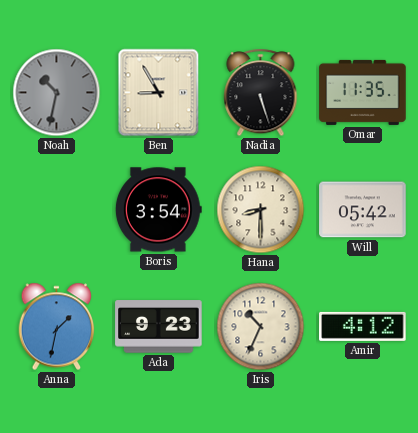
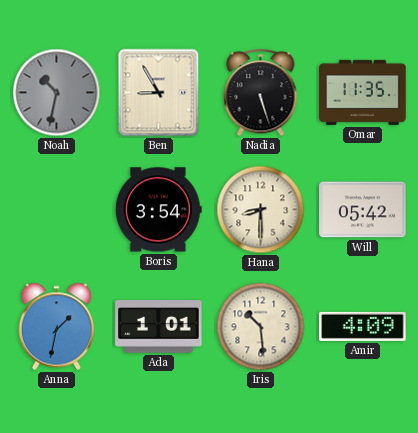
Ada: 9:23 -> 1:01 (159, 327)
Iris: 10:34 -> 10:29 (261, 327)
Amir: 4:12 -> 4:09 (363, 326)
